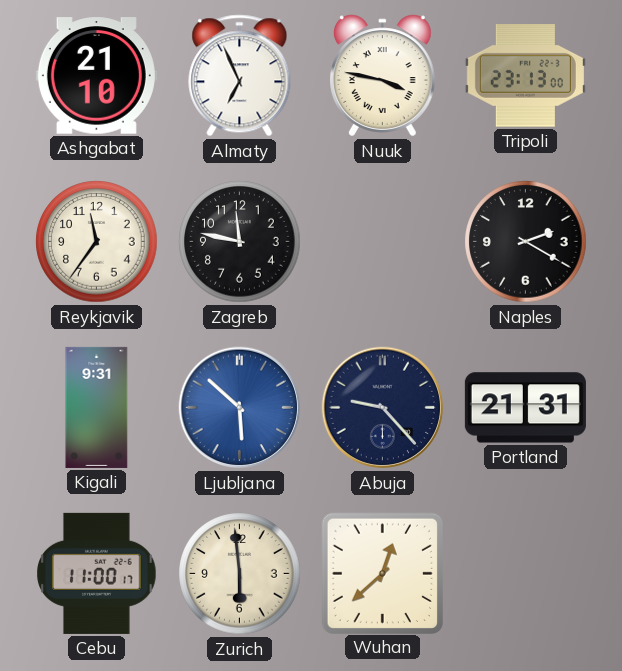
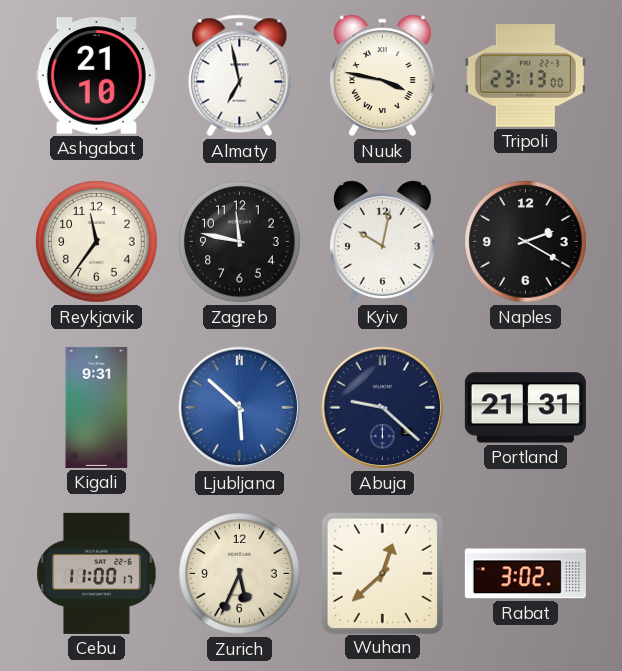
Almaty: 6:56 -> 6:58 (240, 76)
Kyiv: none -> 10:02 (383, 242)
Abuja: 9:23 -> 9:22 (383, 408)
Zurich: 5:59 -> 5:34 (240, 574)
Rabat: none -> 3:02 (525, 574)
